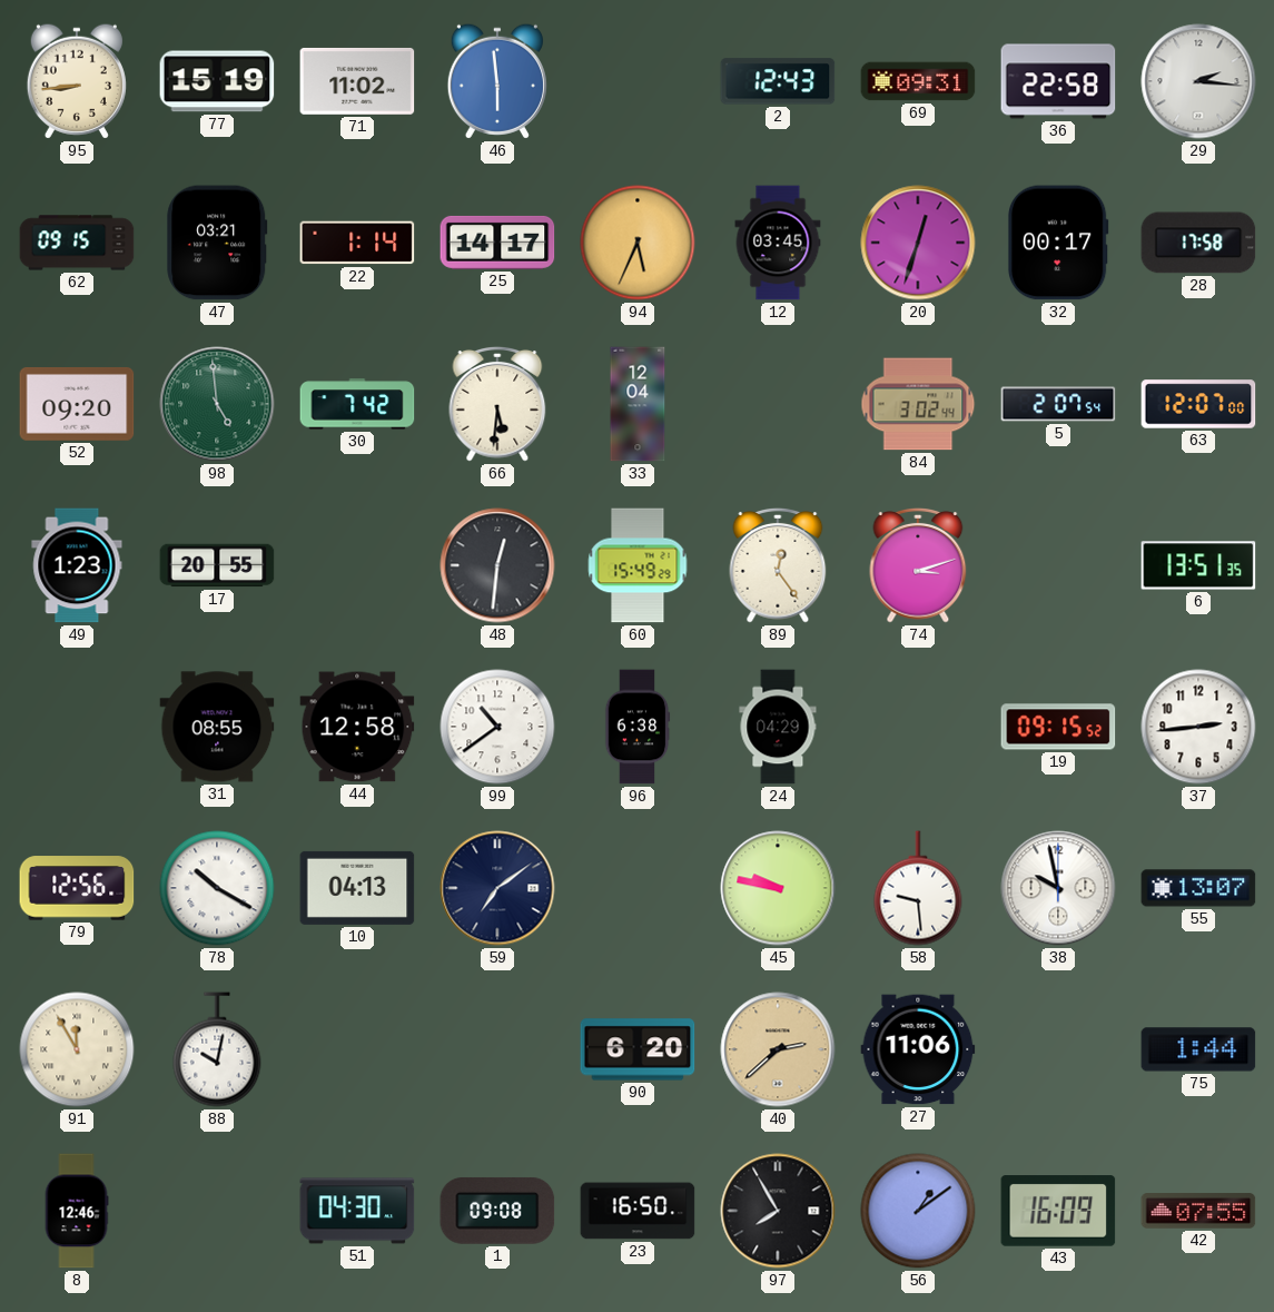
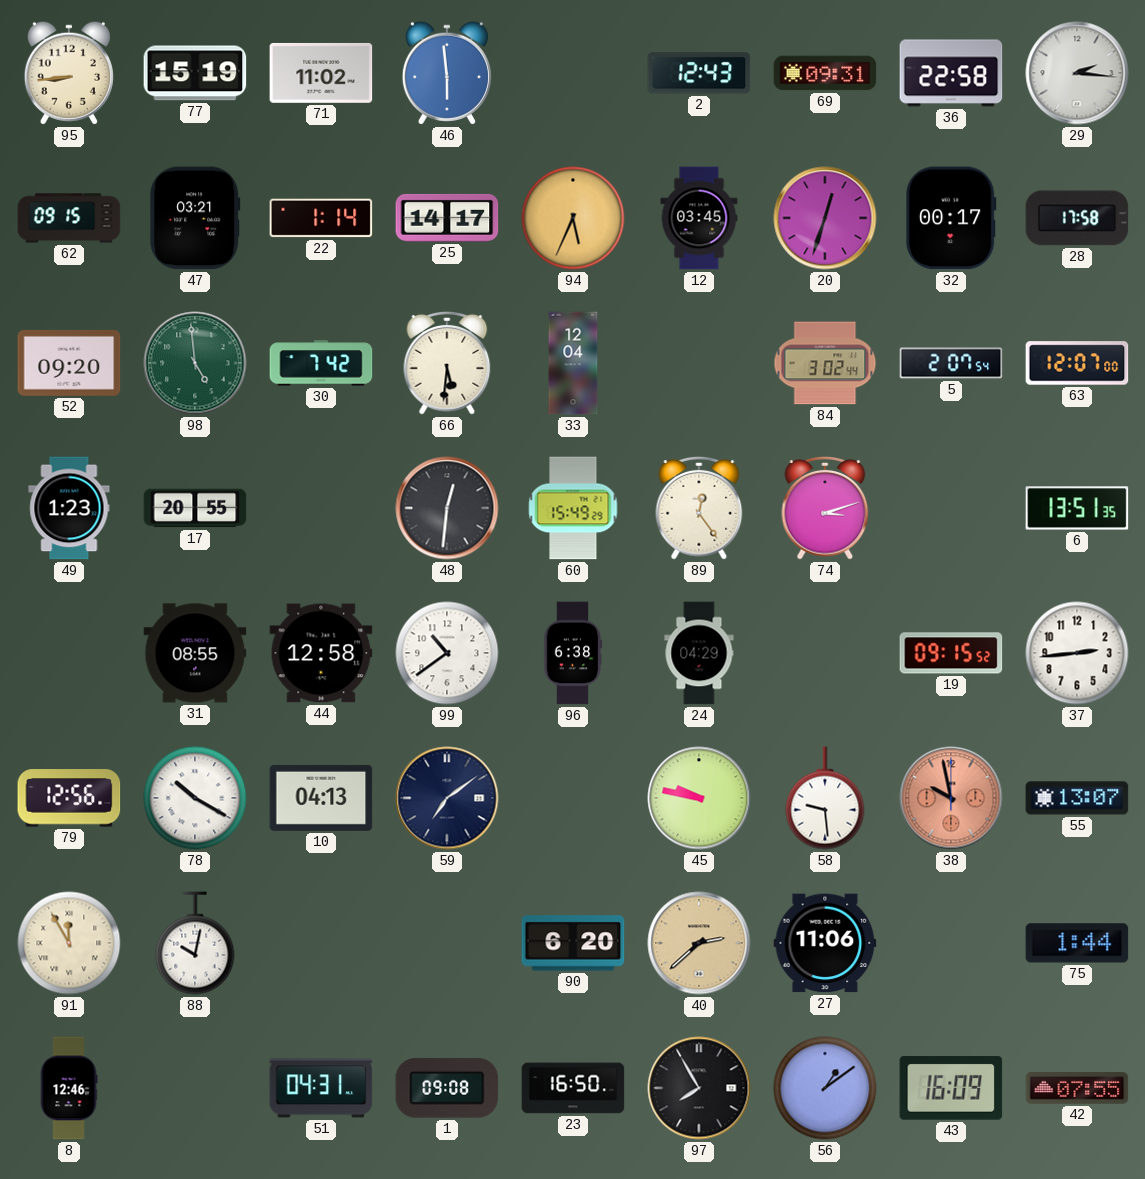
38 dial: white -> salmon (951, 798)
51: 04:30 -> 04:31 (321, 1088)
